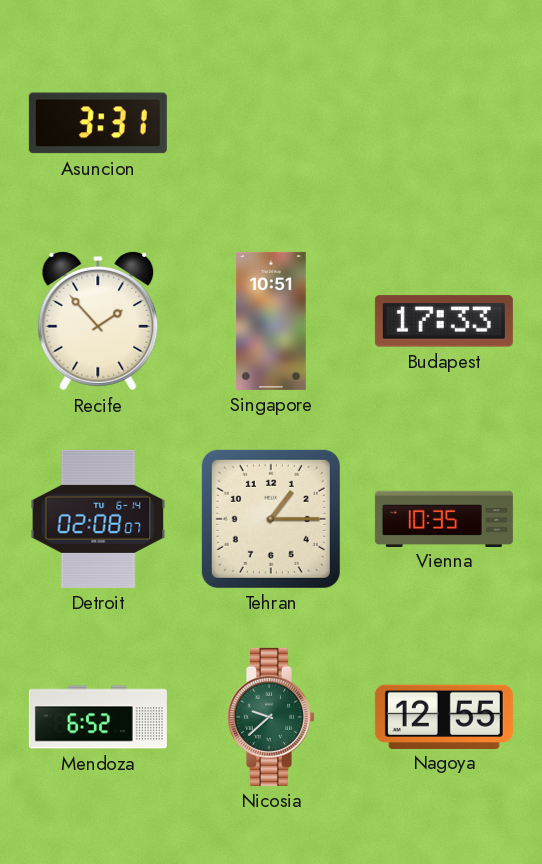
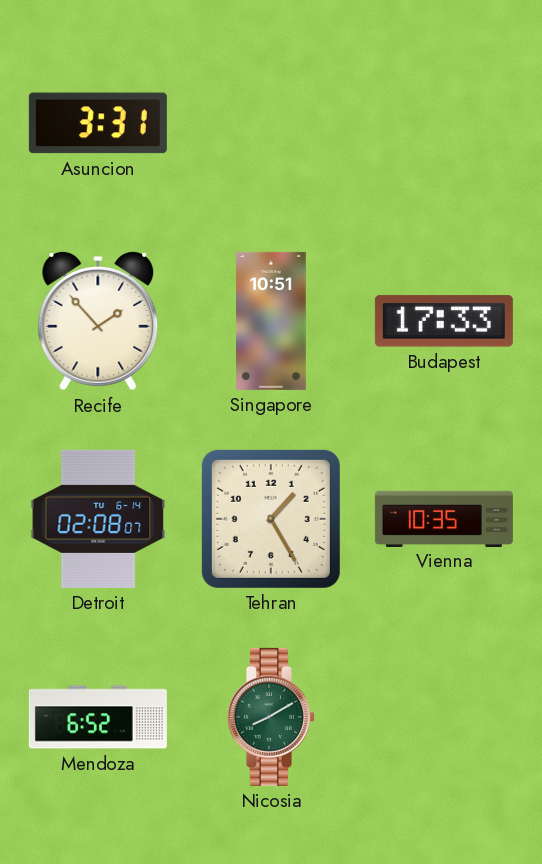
Tehran: 1:15 -> 1:25 (271, 519)
Nicosia: 9:38 -> 8:10 (272, 717)
Nagoya: 12:55 -> none (444, 716)
